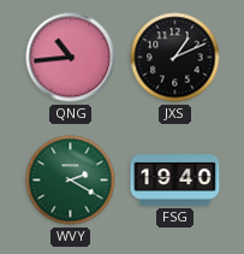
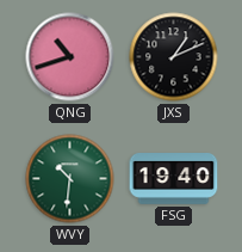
QNG: 10:44 -> 10:42 (70, 57)
WVY: 2:20 -> 10:31 (70, 179)
